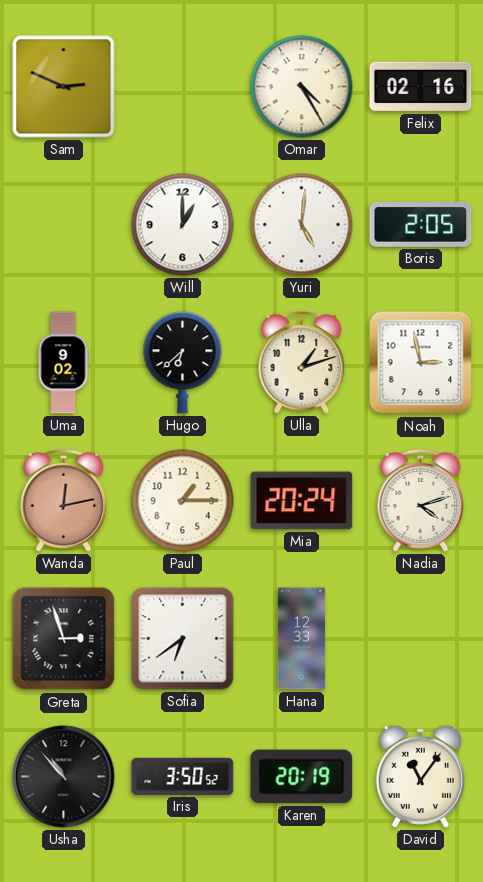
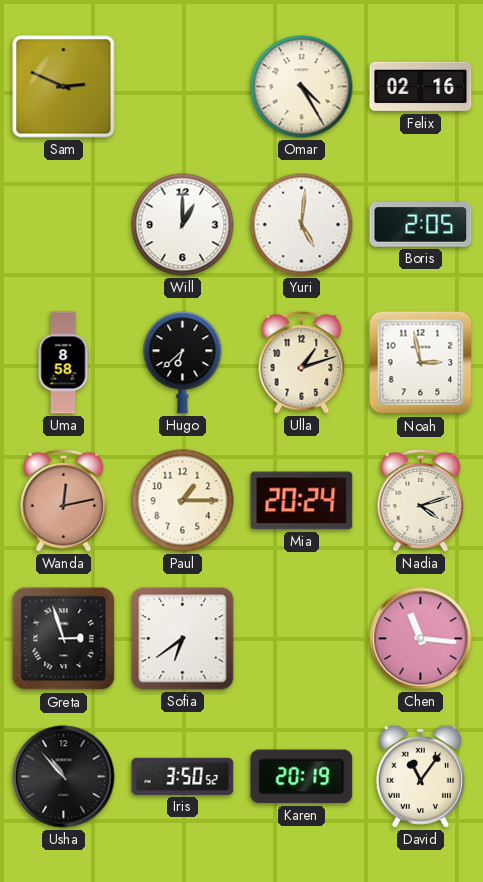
Uma: 9:02 -> 8:58 (63, 363)
Hana: 12:33 -> none (302, 639)
Chen: none -> 11:16 (421, 639)
